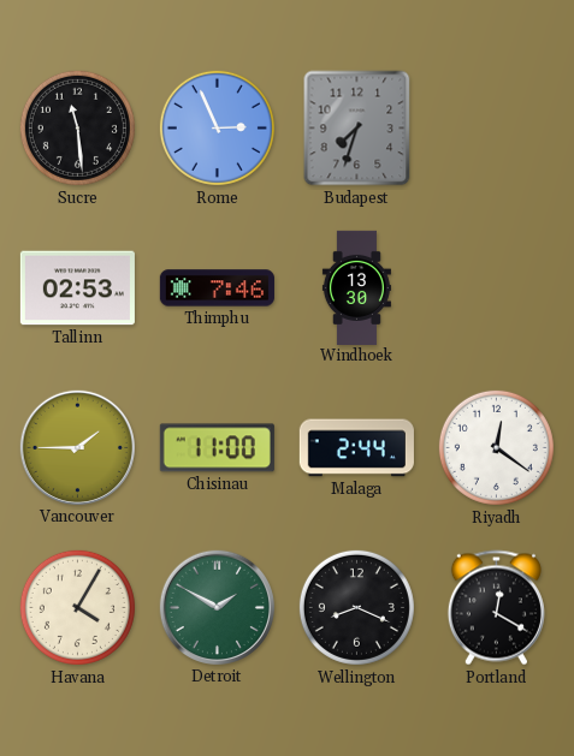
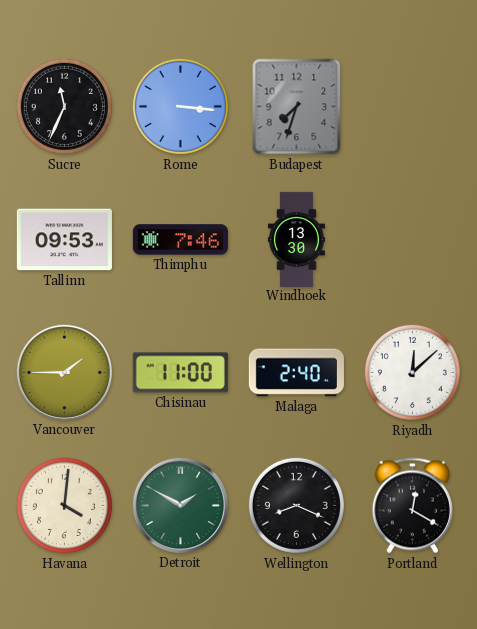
Sucre: 11:29 -> 11:34 (64, 106)
Rome: 2:56 -> 3:16 (180, 106)
Tallinn: 02:53 -> 09:53 (64, 240)
Malaga: 2:44 -> 2:40 (296, 373)
Riyadh: 12:21 -> 12:08 (412, 372)
Havana: 4:05 -> 4:01 (64, 505)
